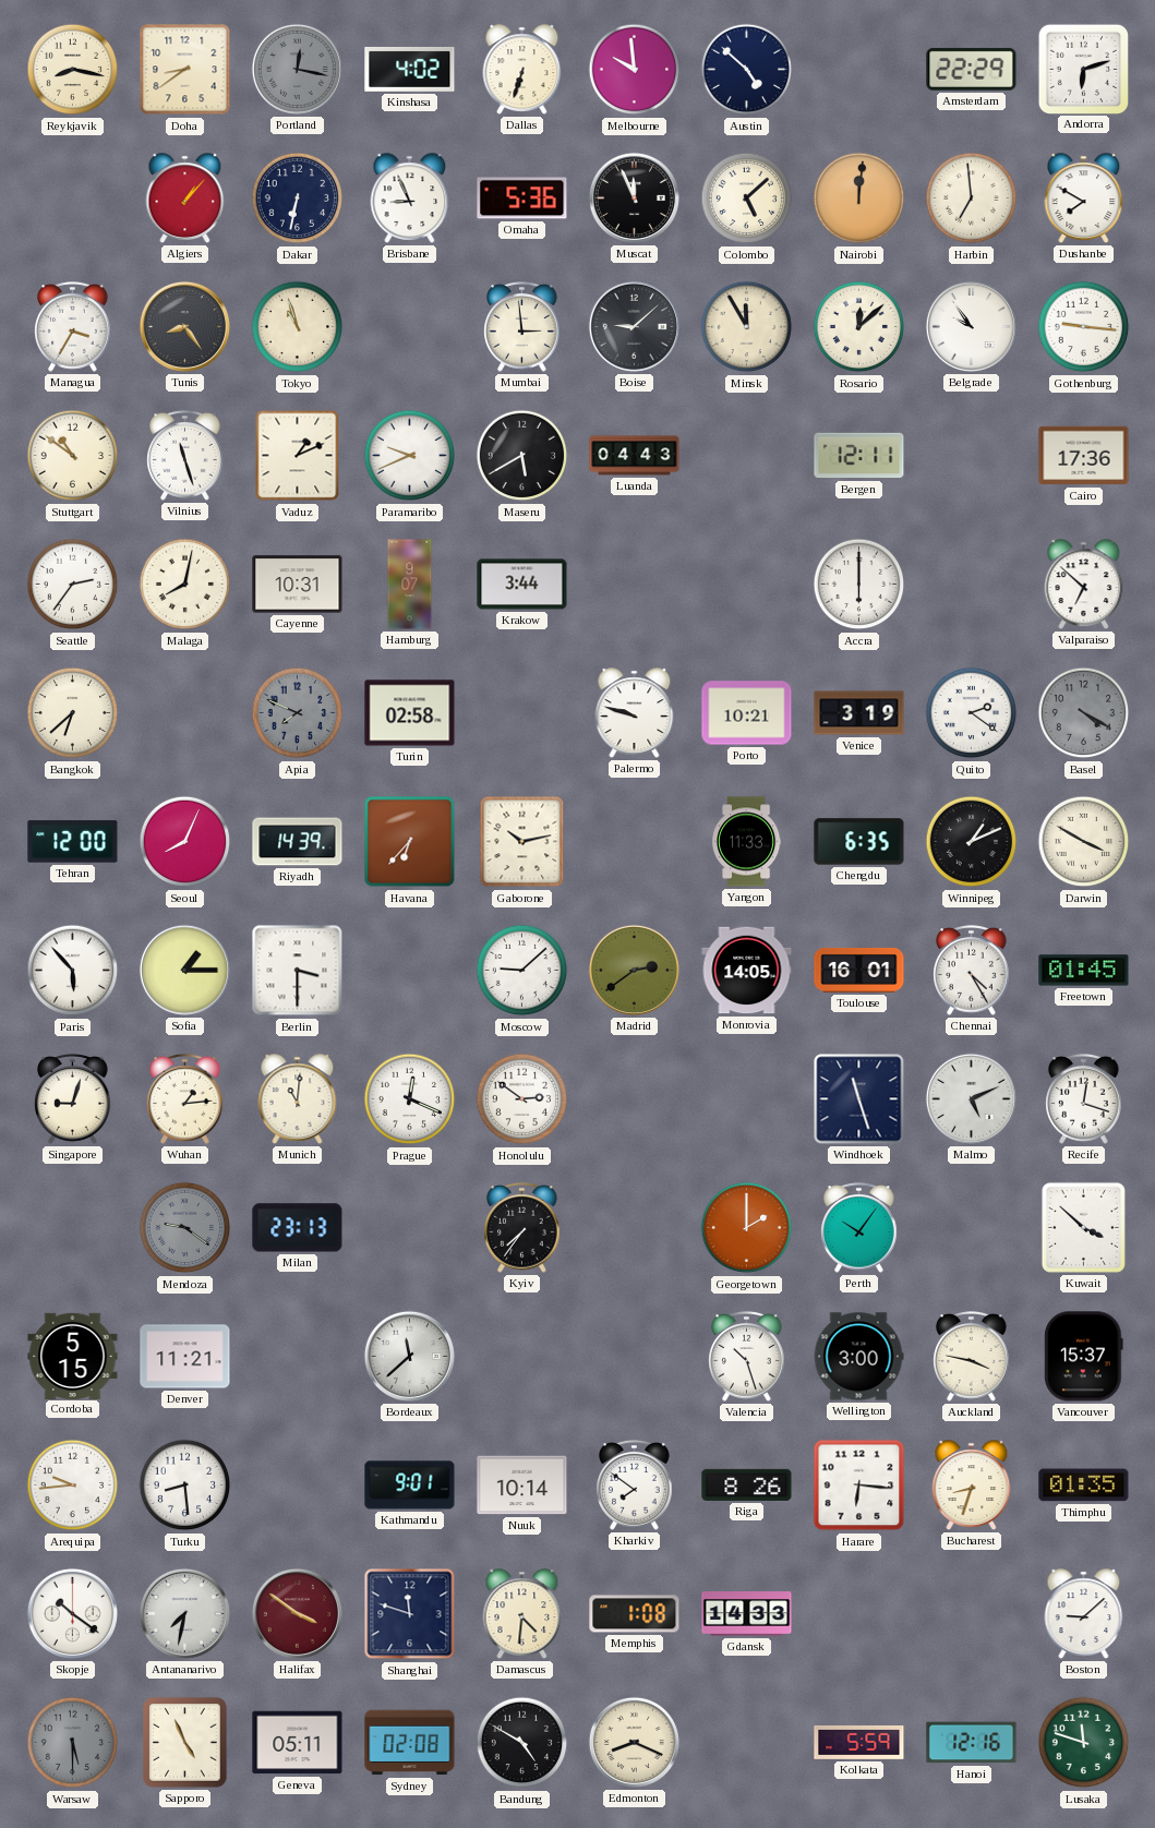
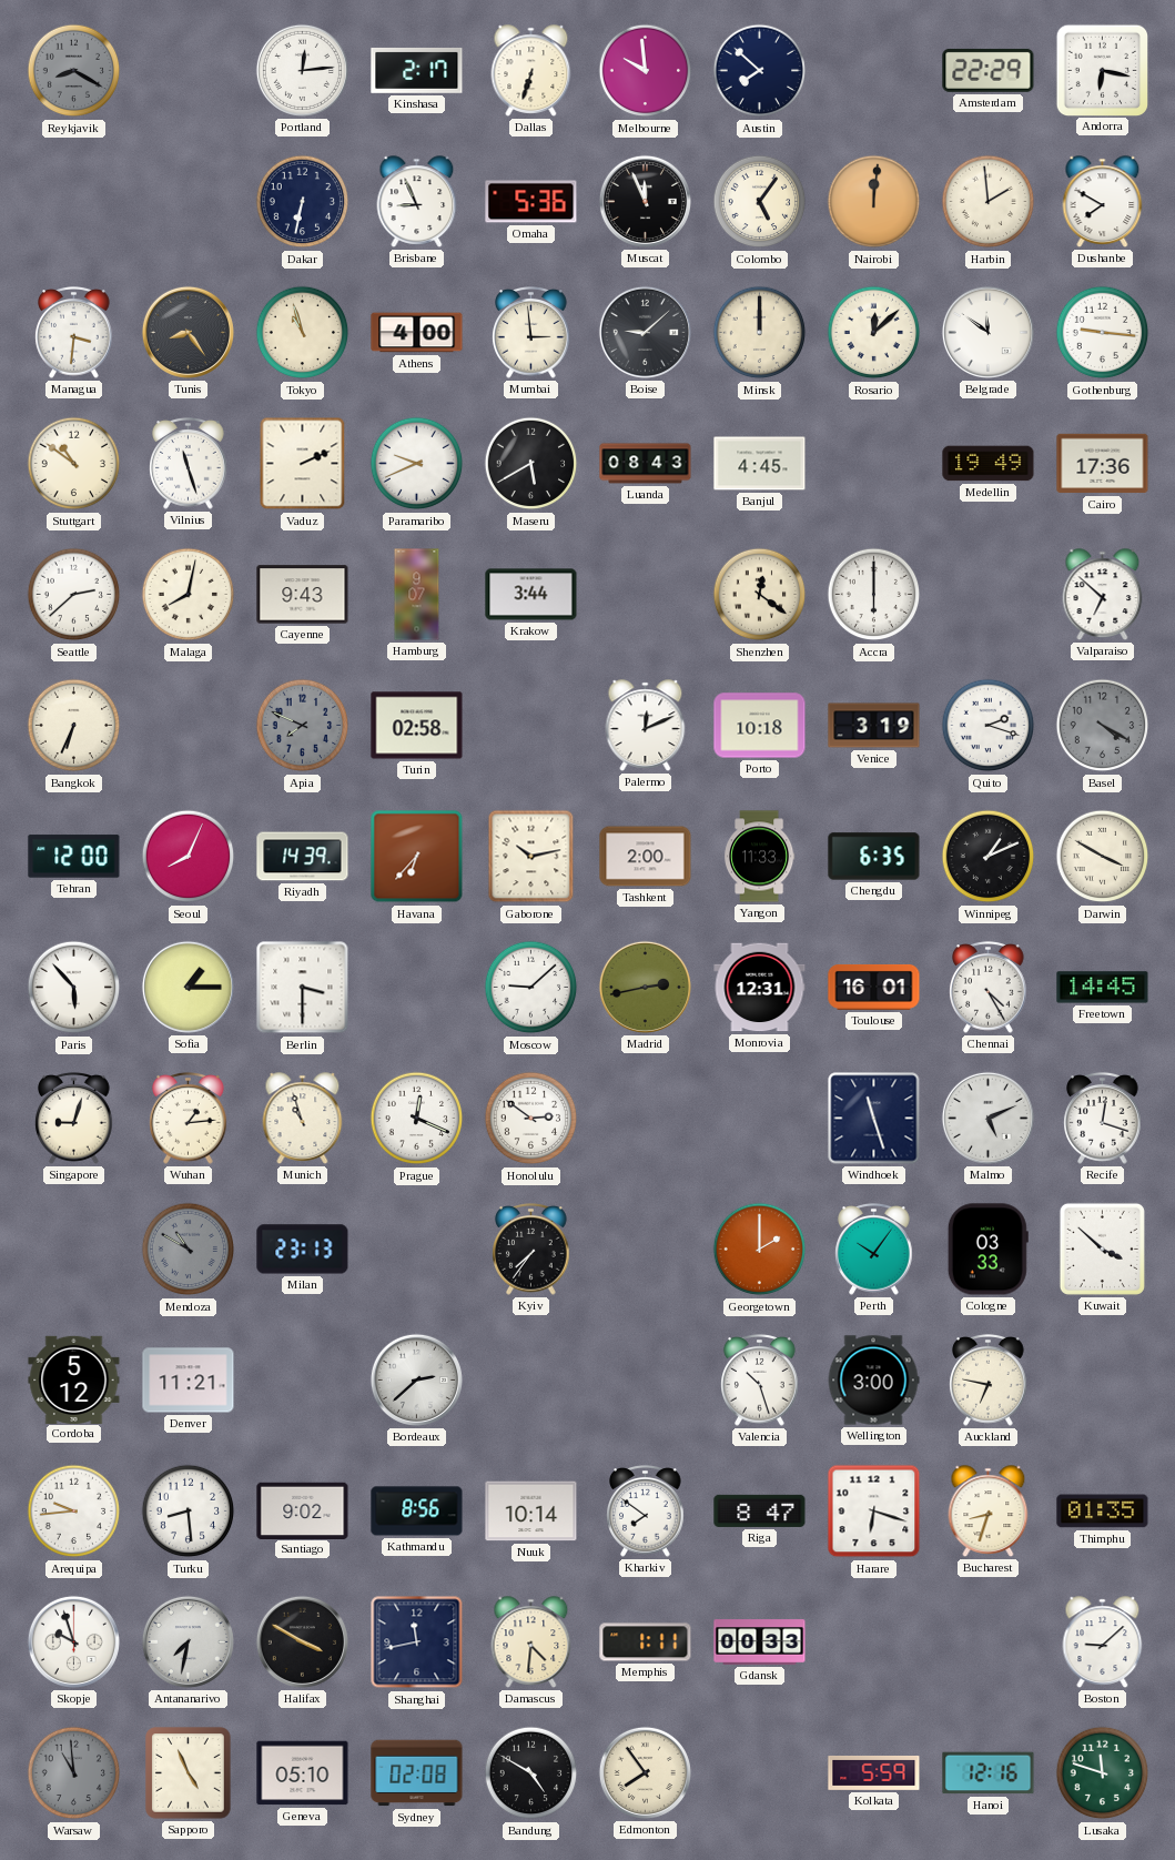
Reykjavik: 8:17 -> 8:20 (74, 71)
Reykjavik dial: cream -> grey (74, 71)
Doha: 8:39 -> none (185, 70)
Portland: 12:17 -> 12:14 (302, 70)
Portland dial: grey -> white (302, 70)
Kinshasa: 4:02 -> 2:17 (417, 70)
Austin: 4:52 -> 7:52 (760, 71)
Andorra: 6:12 -> 6:17 (1102, 70)
Algiers: 1:07 -> none (185, 199)
Colombo: 5:08 -> 5:06 (760, 202)
Harbin: 6:59 -> 1:59 (989, 202)
Managua: 3:35 -> 3:31 (74, 333)
Athens: none -> 4:00 (417, 333)
Minsk: 11:55 -> 12:00 (760, 333)
Belgrade: 9:54 -> 11:51 (987, 332)
Vaduz: 1:11 -> 2:11 (303, 464)
Luanda: 04:43 -> 08:43 (646, 464)
Banjul: none -> 4:45 (760, 464)
Bergen: 12:11 -> none (859, 456)
Medellin: none -> 19:49 (989, 464)
Seattle: 2:36 -> 2:38 (74, 595)
Cayenne: 10:31 -> 9:43 (303, 595)
Shenzhen: none -> 12:21 (760, 595)
Bangkok: 6:38 -> 6:34 (74, 726)
Palermo: 9:48 -> 12:11 (646, 726)
Porto: 10:21 -> 10:18 (760, 726)
Quito: 2:21 -> 2:18 (989, 726)
Tashkent: none -> 2:00 (646, 857)
Madrid: 2:39 -> 2:43 (645, 987)
Monrovia: 14:05 -> 12:31 (760, 988)
Freetown: 01:45 -> 14:45 (1103, 988)
Munich: 11:01 -> 10:57 (303, 1119)
Mendoza: 9:21 -> 10:50 (189, 1250)
Cologne: none -> 03:33 (987, 1250)
Cordoba: 5:15 -> 5:12 (74, 1379)
Bordeaux: 11:38 -> 2:38 (416, 1379)
Auckland: 3:47 -> 6:47 (989, 1381)
Vancouver: 15:37 -> none (1084, 1357)
Santiago: none -> 9:02 (303, 1510)
Kathmandu: 9:01 -> 8:56 (417, 1512)
Riga: 8:26 -> 8:47 (760, 1510)
Harare: 6:16 -> 6:18 (874, 1512)
Skopje: 10:21 -> 9:57 (73, 1641)
Halifax: 3:51 -> 3:50 (302, 1641)
Halifax dial: burgundy -> black (302, 1641)
Shanghai: 11:48 -> 11:43 (417, 1642)
Memphis: 1:08 -> 1:11 (646, 1642)
Gdansk: 14:33 -> 00:33 (760, 1642)
Warsaw: 5:30 -> 10:59 (74, 1773)
Geneva: 05:11 -> 05:10 (303, 1773)
Edmonton: 8:19 -> 7:54 (645, 1772)
